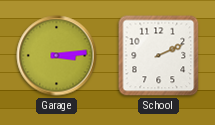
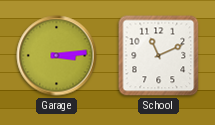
School: 2:11 -> 11:11 (159, 56)
